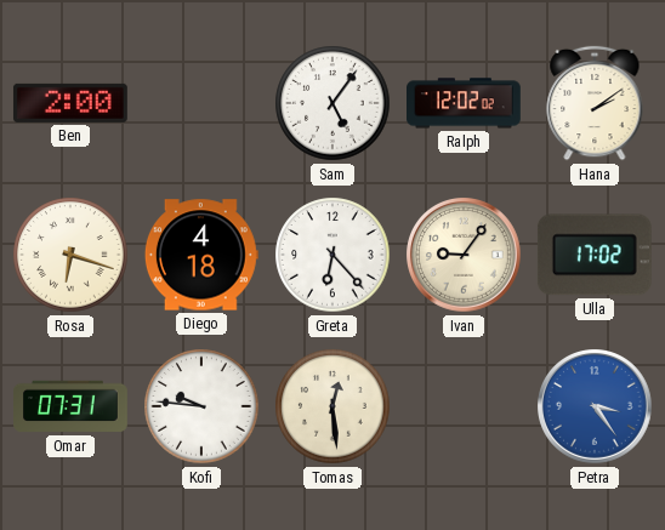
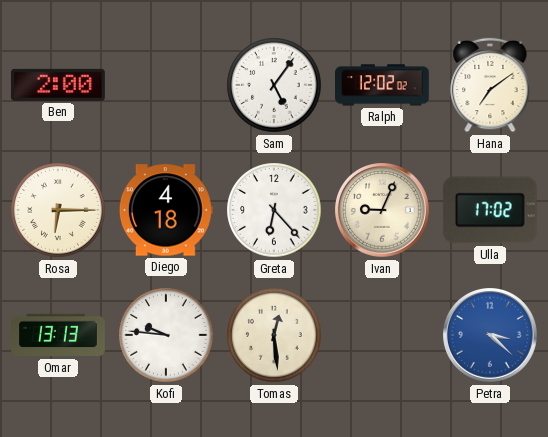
Hana: 2:09 -> 7:09 (490, 85)
Rosa: 6:18 -> 6:15 (58, 210)
Ivan: 9:06 -> 9:04 (383, 211)
Omar: 07:31 -> 13:13 (59, 335)
Petra: 3:24 -> 3:22 (491, 336)
